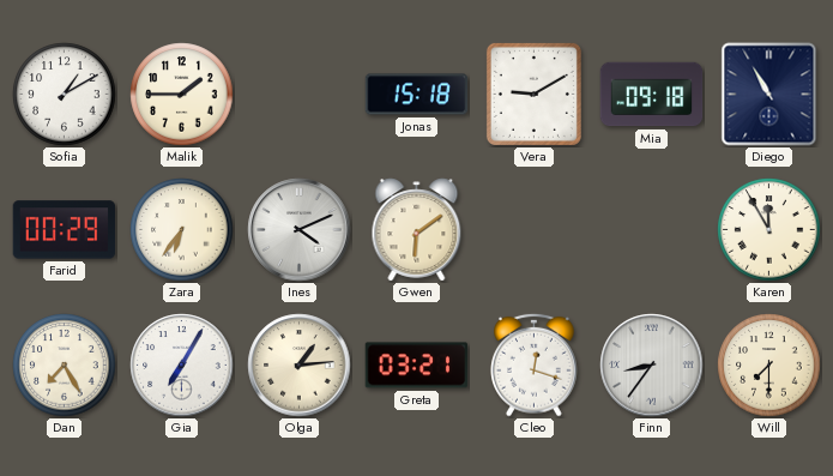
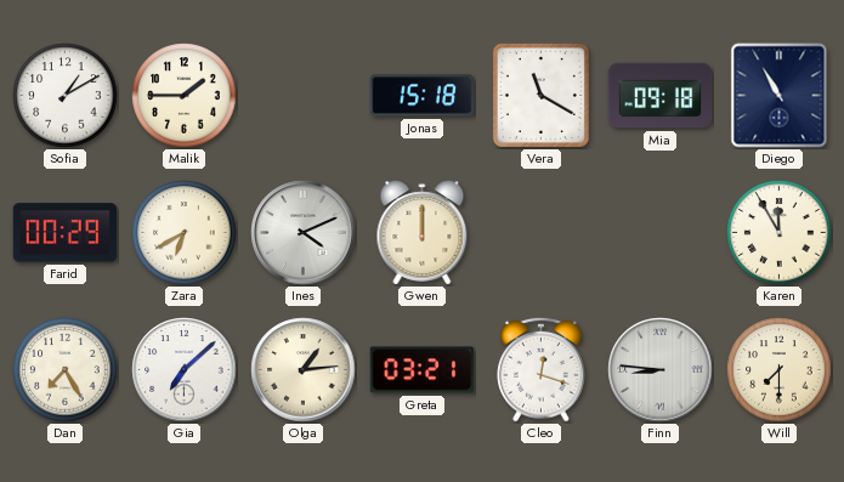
Vera: 9:10 -> 11:20 (540, 95)
Zara: 6:36 -> 6:40 (185, 233)
Gwen: 6:09 -> 12:00 (423, 233)
Gia: 7:05 -> 7:08 (185, 370)
Finn: 8:36 -> 8:46 (661, 370)
